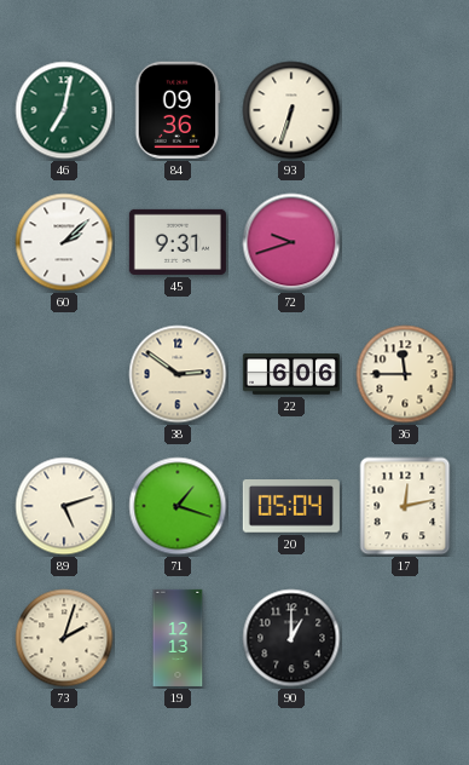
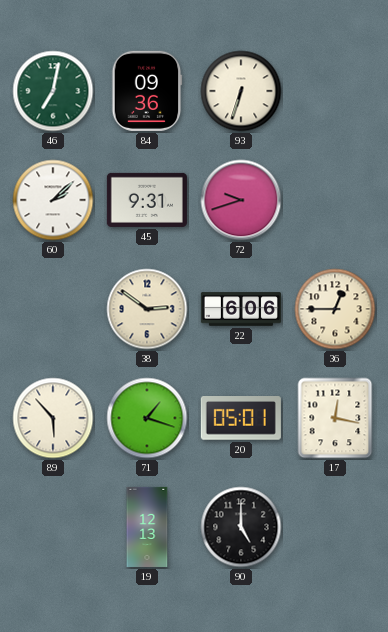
36: 11:45 -> 12:45 (335, 309)
89: 5:12 -> 5:53 (53, 418)
20: 05:04 -> 05:01 (241, 419)
17: 12:13 -> 12:17 (335, 418)
73: 2:03 -> none (64, 638)
90: 1:00 -> 5:00 (241, 527)
